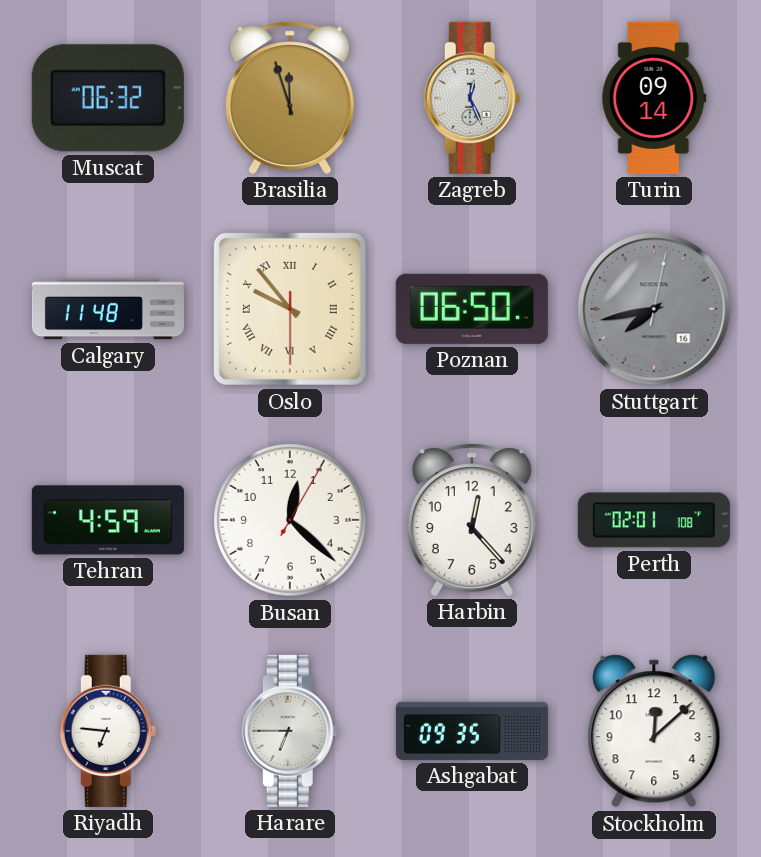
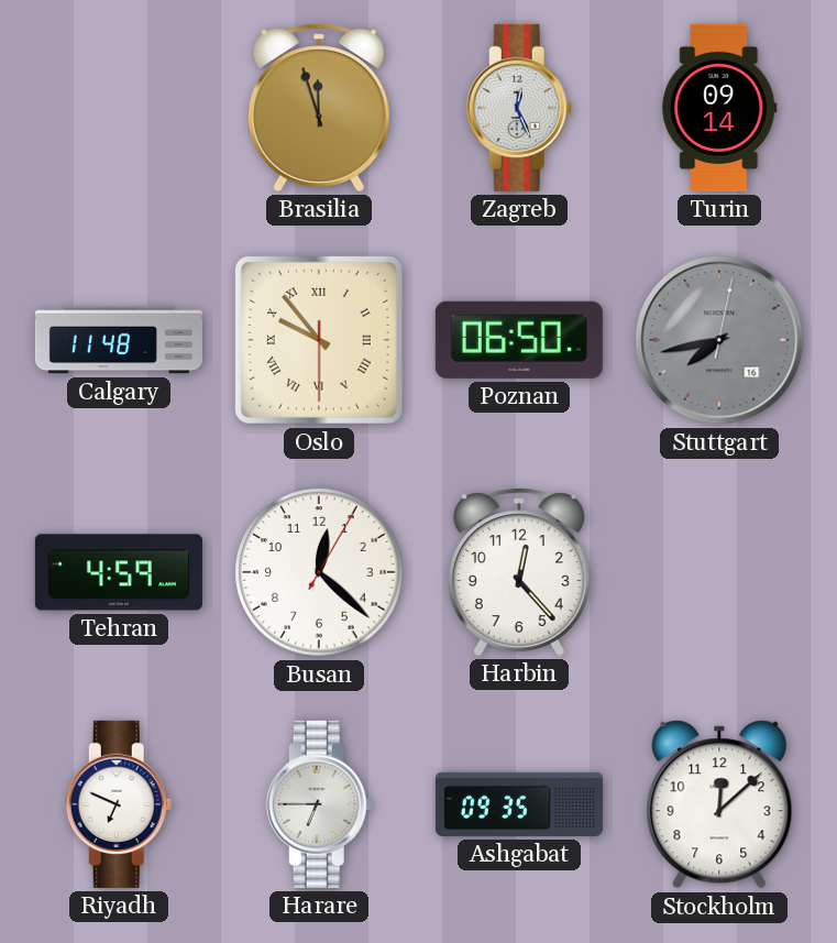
Muscat: 06:32 -> none (108, 98)
Perth: 02:01 -> none (654, 520)
Riyadh: 6:46 -> 6:49 (119, 804)
